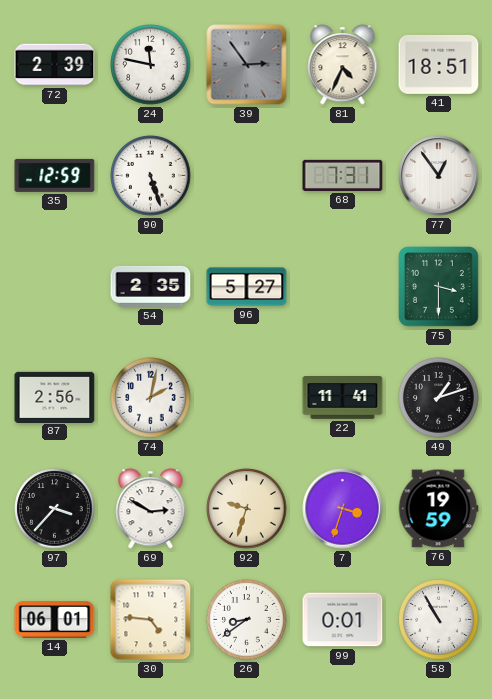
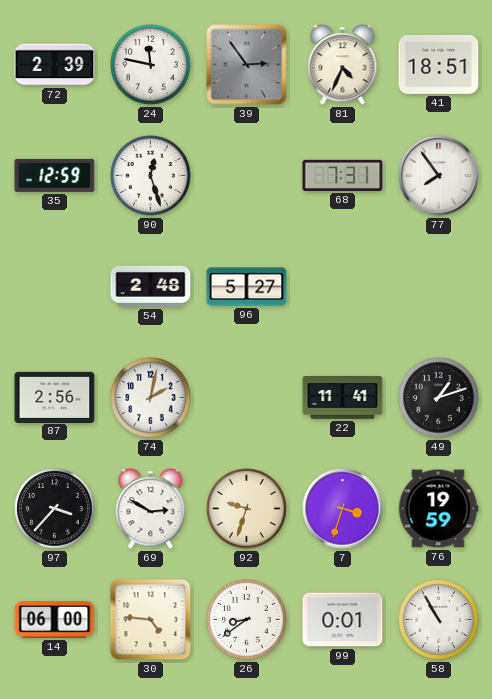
90: 5:27 -> 12:27 (151, 176)
77: 12:54 -> 7:54 (439, 176)
54: 2:35 -> 2:48 (151, 286)
75: 3:30 -> none (439, 287)
14: 06:01 -> 06:00 (55, 620)
